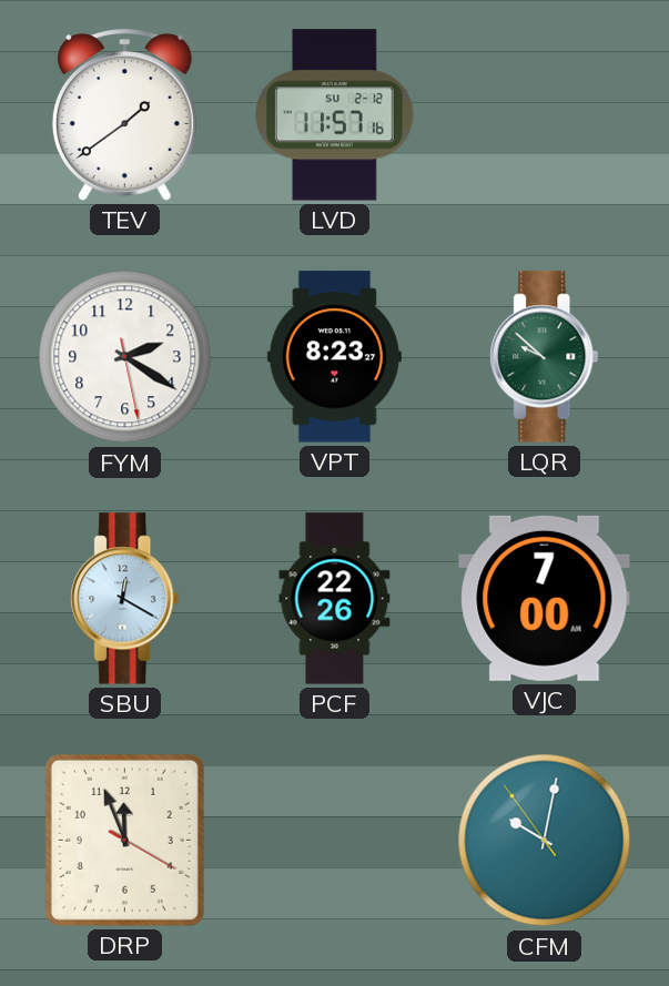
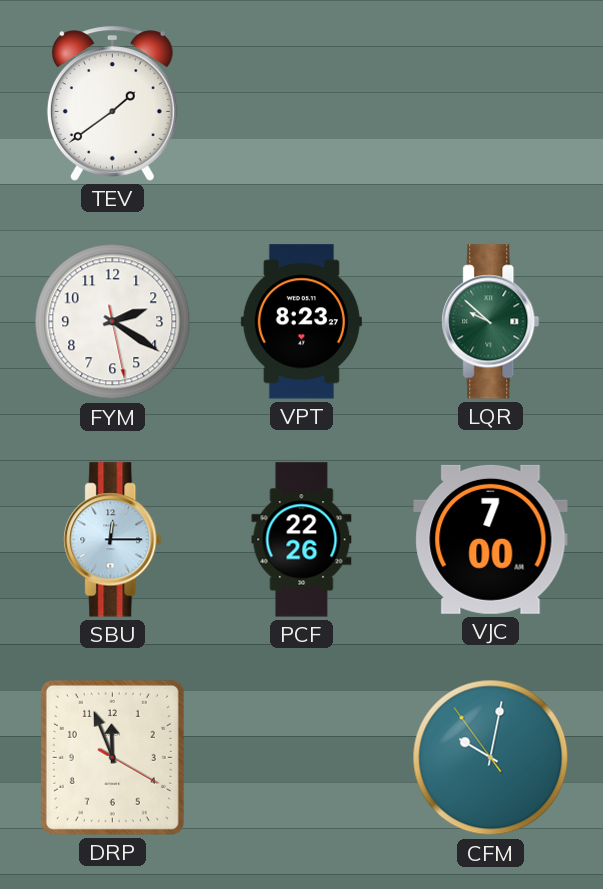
LVD: 11:57 -> none (335, 115)
SBU: 12:20 -> 12:15 (113, 540)
